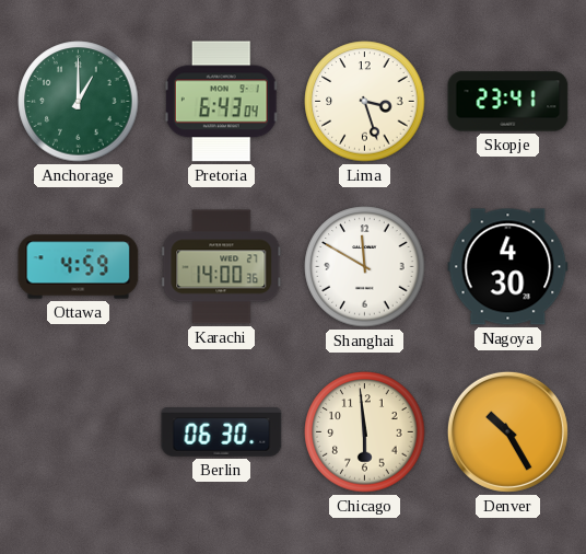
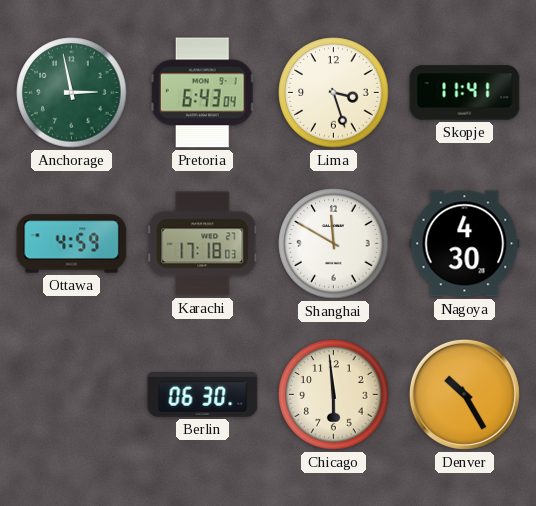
Anchorage: 1:00 -> 2:58 (72, 93)
Skopje: 23:41 -> 11:41 (465, 93)
Karachi: 14:00 -> 17:18 (203, 244)
